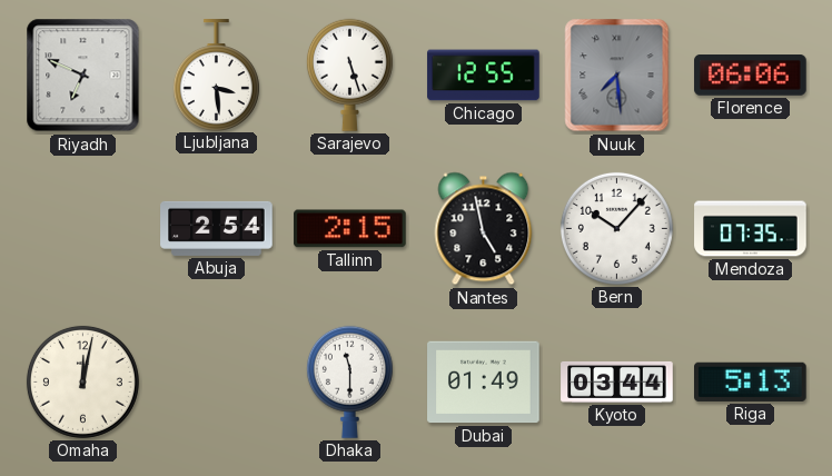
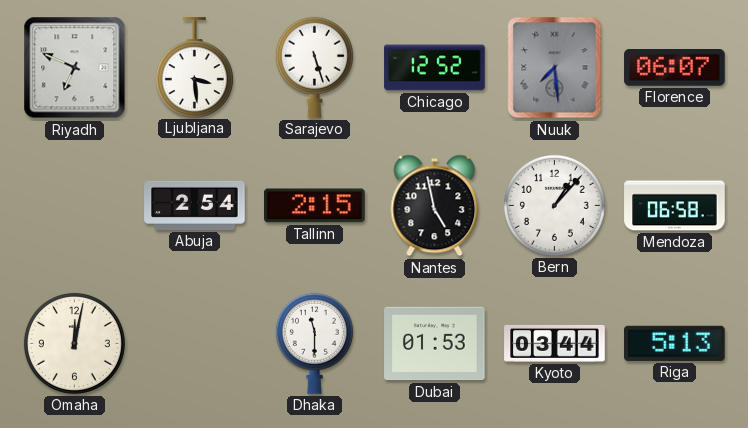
Chicago: 12:55 -> 12:52 (435, 68)
Florence: 06:06 -> 06:07 (675, 68)
Bern: 10:07 -> 1:07 (554, 205)
Mendoza: 07:35 -> 06:58 (675, 206)
Dubai: 01:49 -> 01:53 (435, 344)
